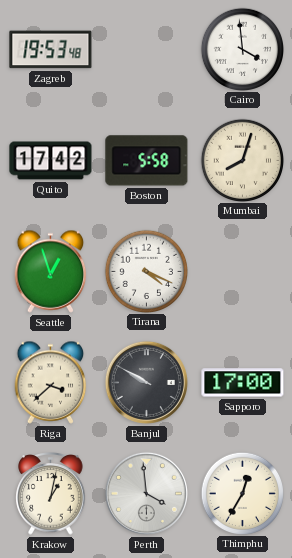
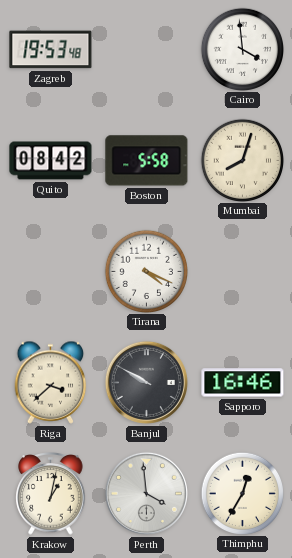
Quito: 17:42 -> 08:42 (51, 161)
Seattle: 12:57 -> none (51, 271)
Sapporo: 17:00 -> 16:46 (243, 383)
